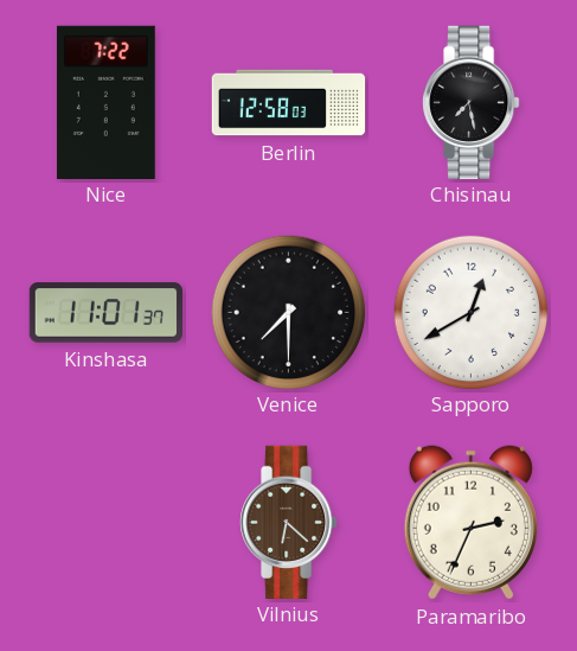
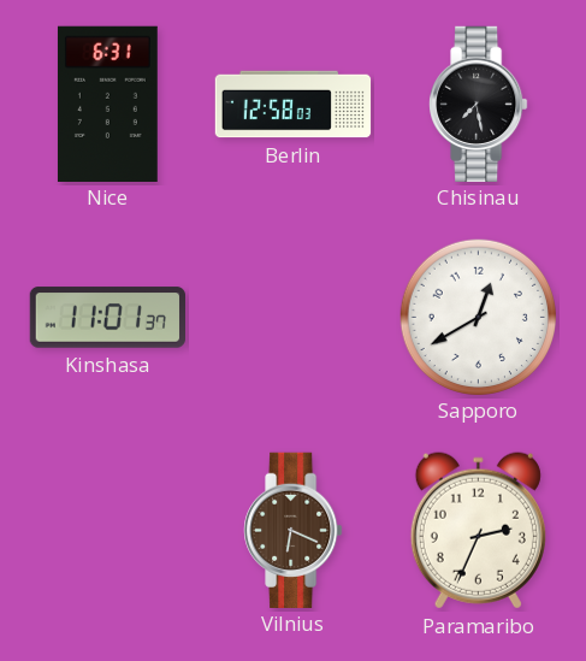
Nice: 7:22 -> 6:31 (107, 104)
Venice: 7:30 -> none (288, 312)
Vilnius: 6:22 -> 6:19 (294, 530)
